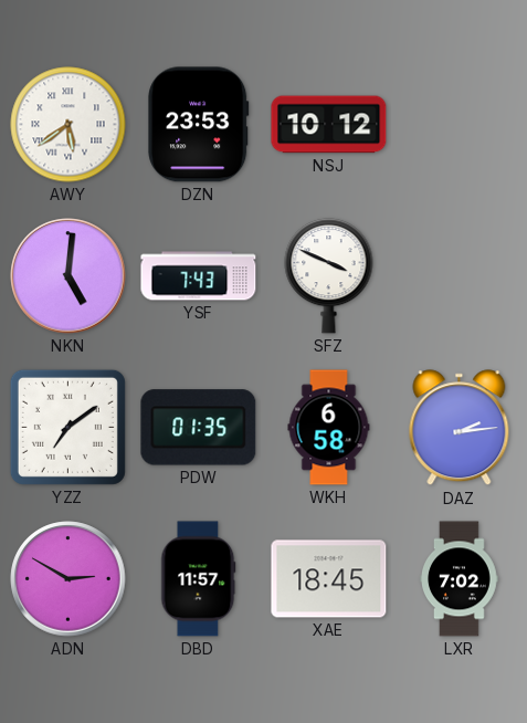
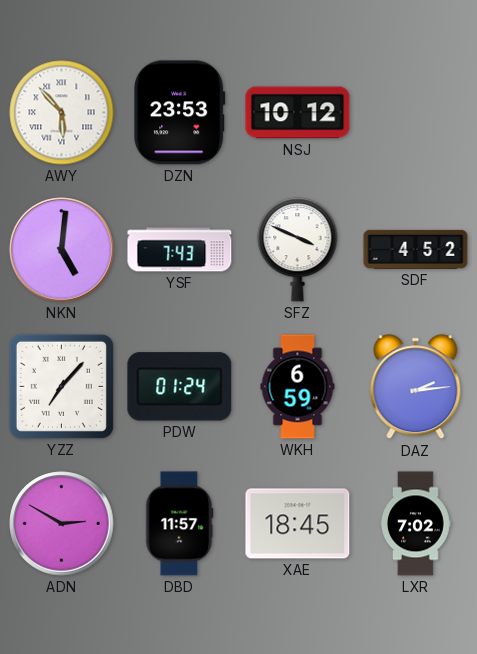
AWY: 5:39 -> 5:53 (62, 113)
SDF: none -> 4:52 (416, 249)
YZZ: 7:09 -> 7:07 (61, 386)
PDW: 01:35 -> 01:24 (180, 387)
WKH: 6:58 -> 6:59 (298, 387)
